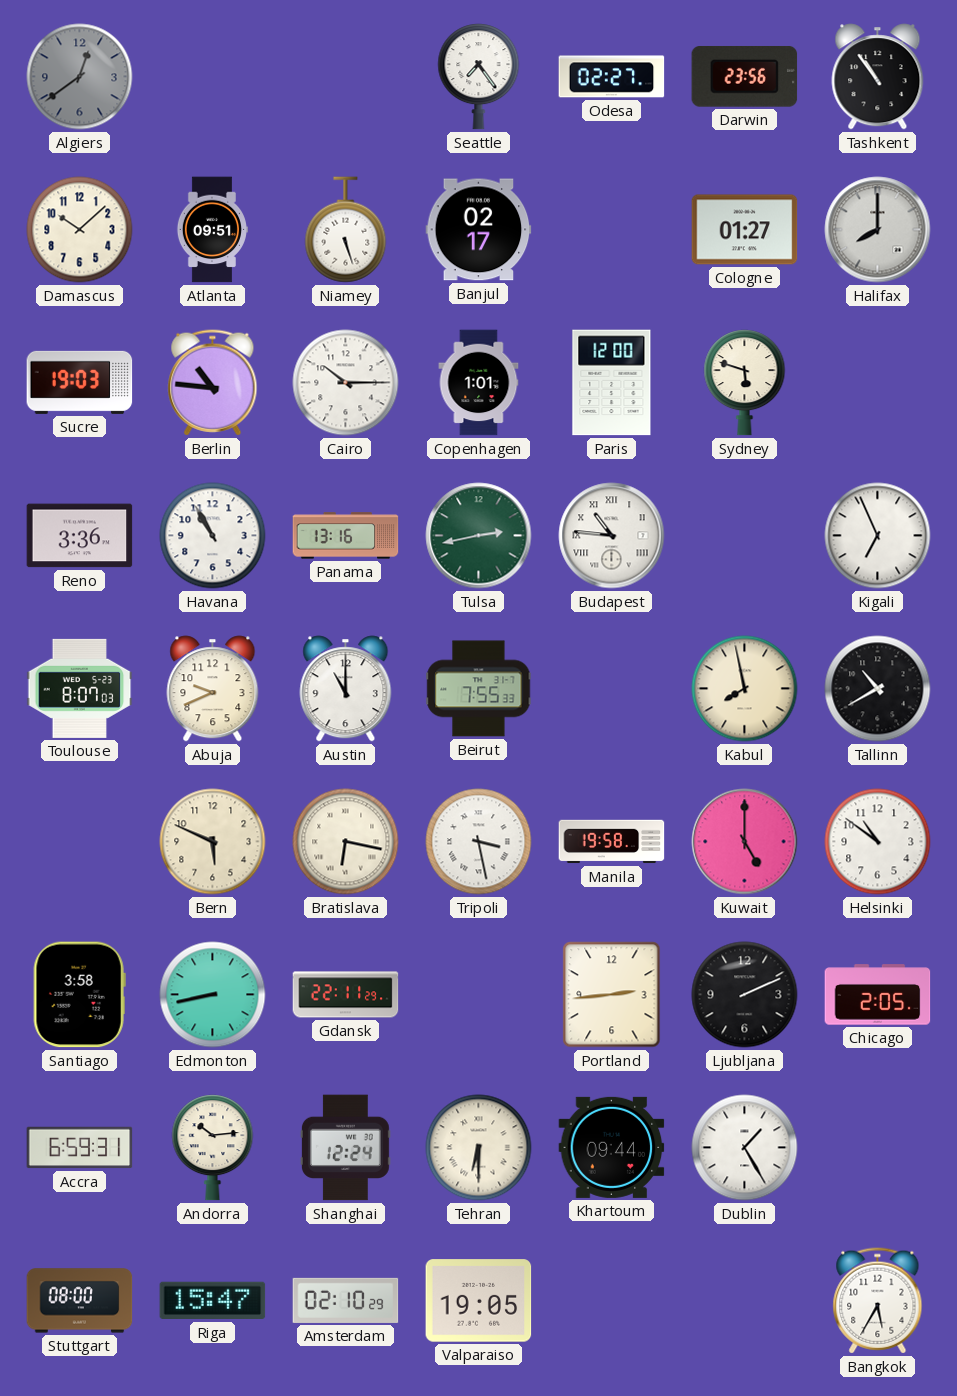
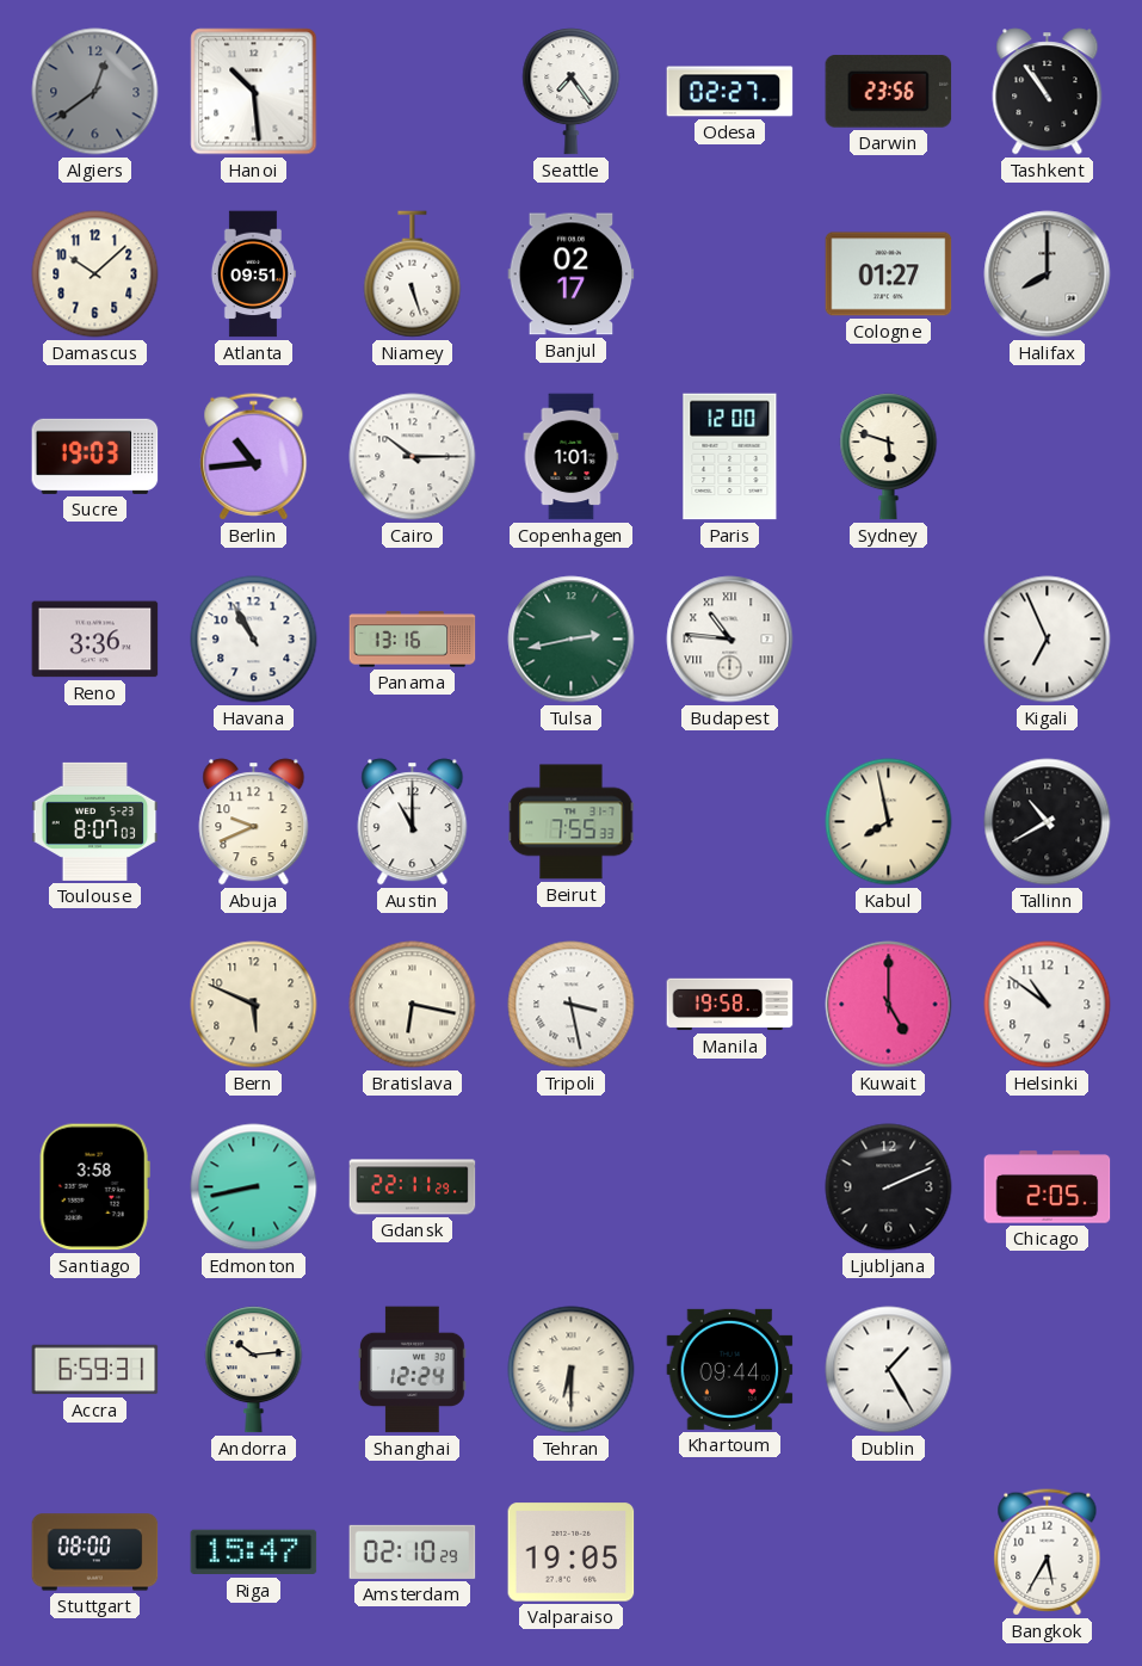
Hanoi: none -> 10:29 (254, 92)
Berlin: 10:46 -> 10:44 (254, 457)
Portland: 2:44 -> none (612, 995)
